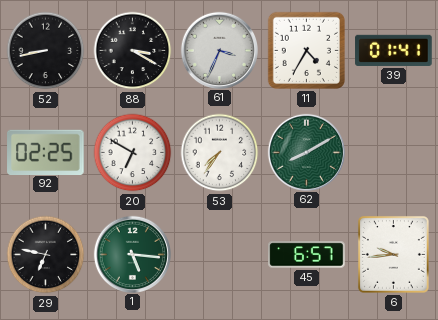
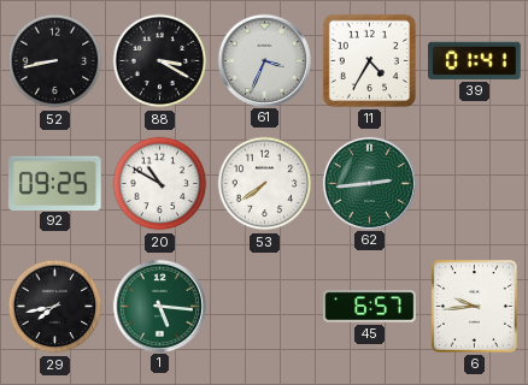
92: 02:25 -> 09:25 (55, 183)
20: 6:50 -> 10:50 (160, 184)
53: 7:36 -> 7:39 (265, 184)
62: 8:10 -> 2:44 (369, 183)
29: 6:47 -> 7:43 (55, 307)
